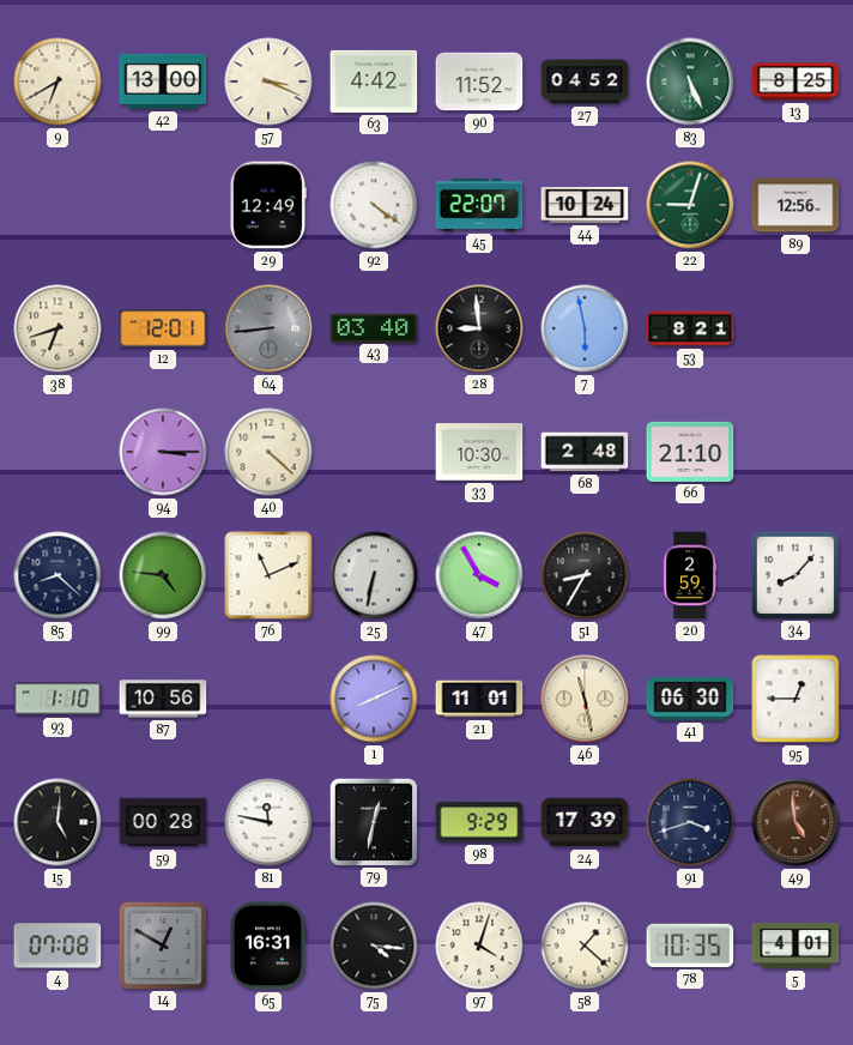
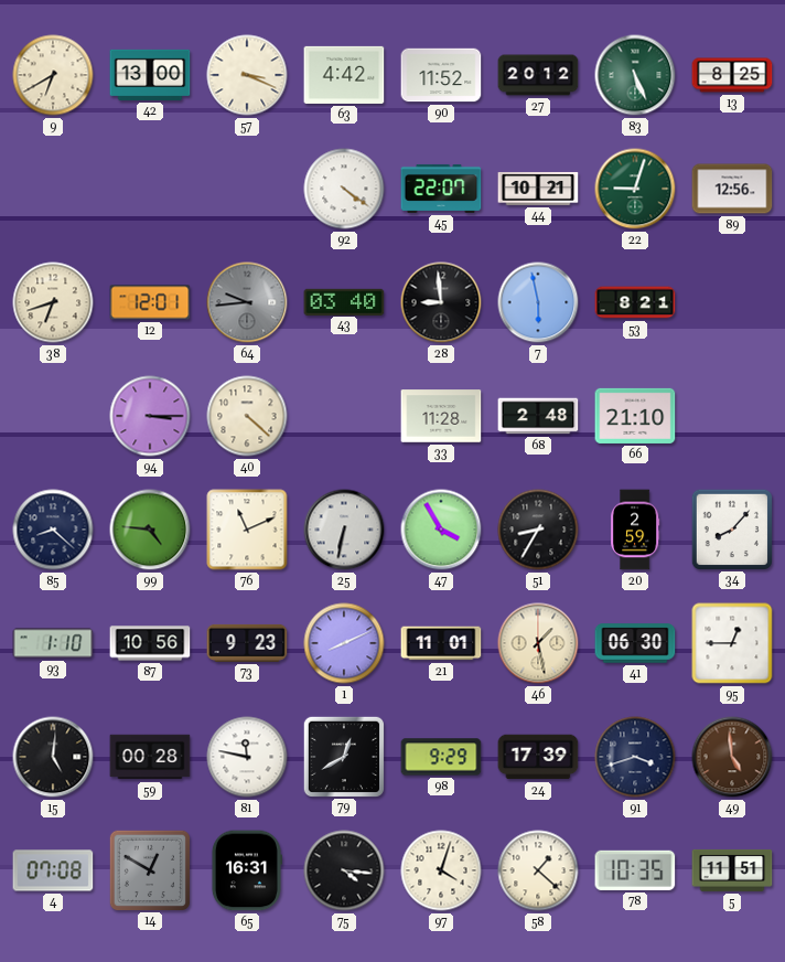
27: 04:52 -> 20:12 (538, 75)
29: 12:49 -> none (267, 205)
44: 10:24 -> 10:21 (538, 189)
64: 8:44 -> 9:44 (247, 302)
33: 10:30 -> 11:28 (441, 416)
73: none -> 9:23 (247, 643)
46: 11:28 -> 1:28 (538, 643)
79: 12:32 -> 12:40 (343, 756)
5: 4:01 -> 11:51 (732, 870)
